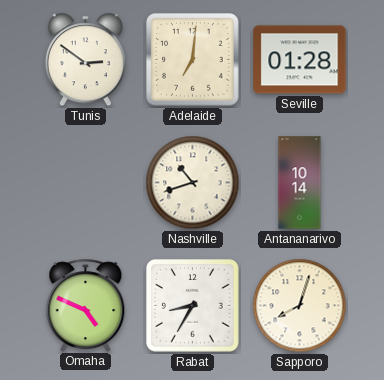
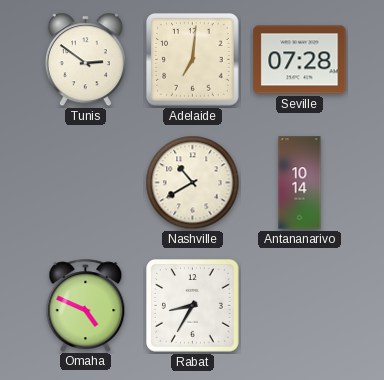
Seville: 01:28 -> 07:28 (300, 60)
Nashville: 10:42 -> 10:40 (193, 183)
Sapporo: 8:03 -> none (300, 306)
